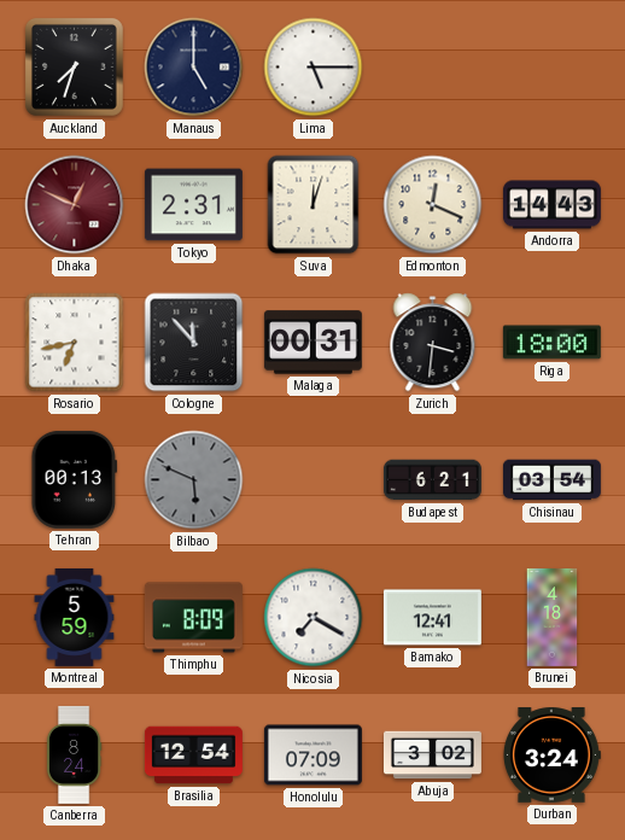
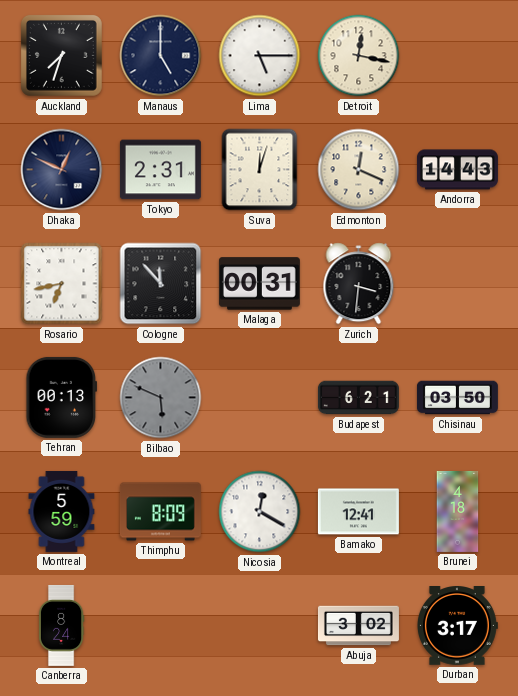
Detroit: none -> 12:17 (359, 56)
Dhaka dial: burgundy -> navy (62, 170)
Riga: 18:00 -> none (551, 343)
Chisinau: 03:54 -> 03:50 (457, 398)
Nicosia: 7:20 -> 12:20 (260, 512)
Brasilia: 12:54 -> none (193, 756)
Honolulu: 07:09 -> none (312, 756)
Durban: 3:24 -> 3:17 (457, 626)
